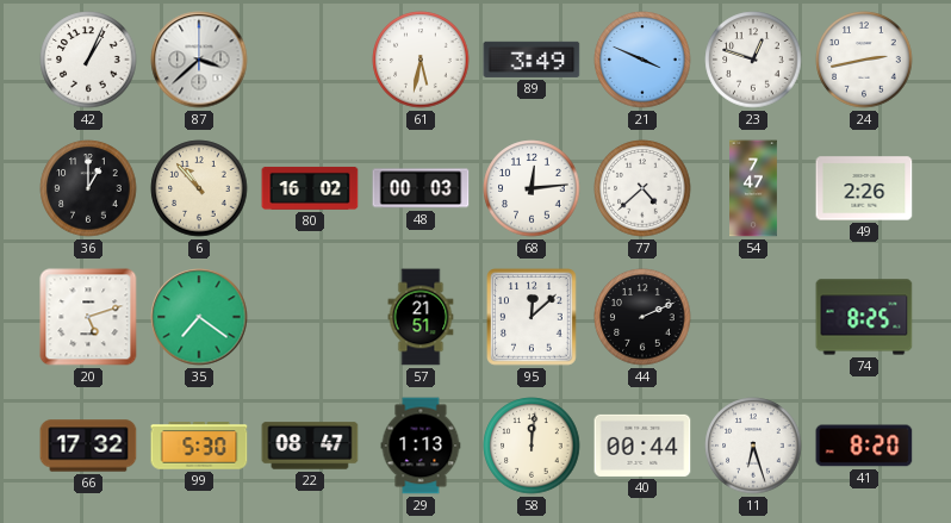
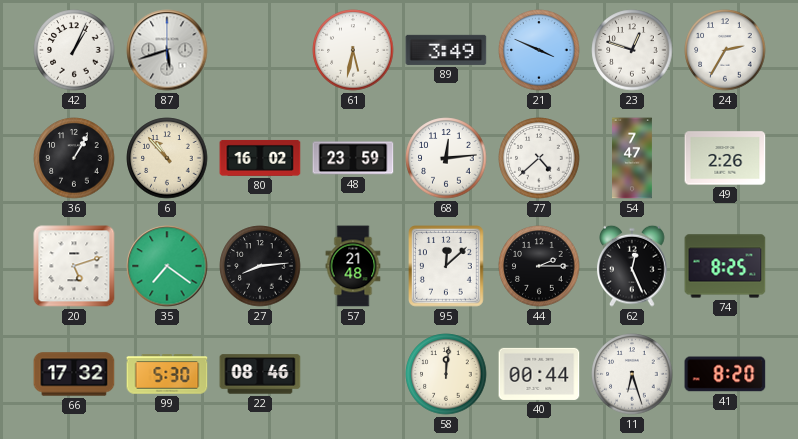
87: 3:38 -> 5:42 (167, 50)
24: 2:43 -> 2:35 (725, 50)
36: 1:00 -> 1:05 (74, 158)
48: 00:03 -> 23:59 (353, 158)
27: none -> 8:14 (260, 266)
57: 21:51 -> 21:48 (353, 266)
44: 2:11 -> 2:15 (539, 266)
62: none -> 12:26 (632, 266)
22: 08:47 -> 08:46 (260, 374)
29: 1:13 -> none (421, 446)
